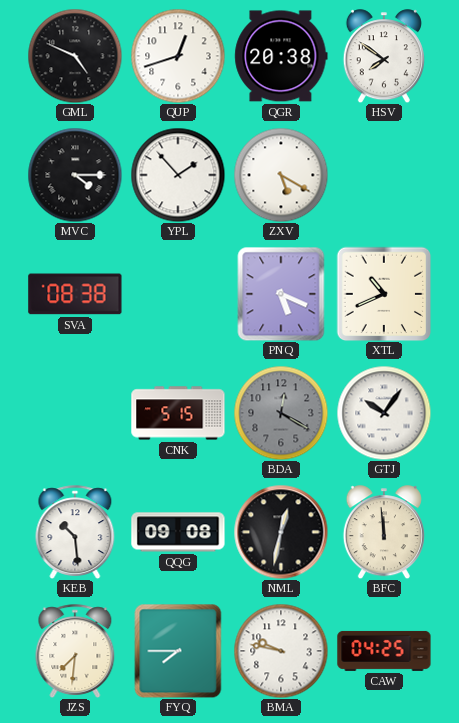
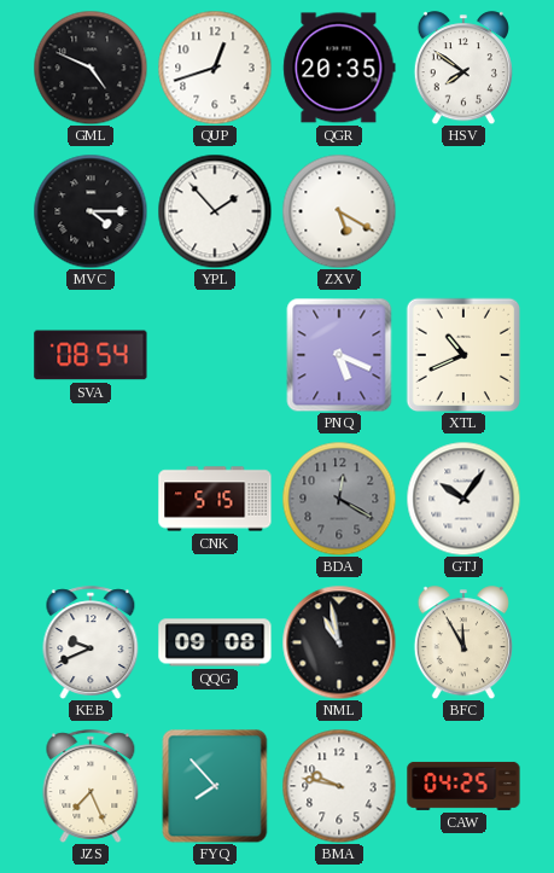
QGR: 20:38 -> 20:35 (339, 68)
SVA: 08:38 -> 08:54 (91, 355)
KEB: 10:29 -> 9:41 (91, 642)
NML: 12:32 -> 10:58 (339, 642)
BFC: 11:59 -> 11:55 (463, 642)
JZS: 7:31 -> 7:26 (91, 786)
FYQ: 7:45 -> 7:53 (215, 786)
